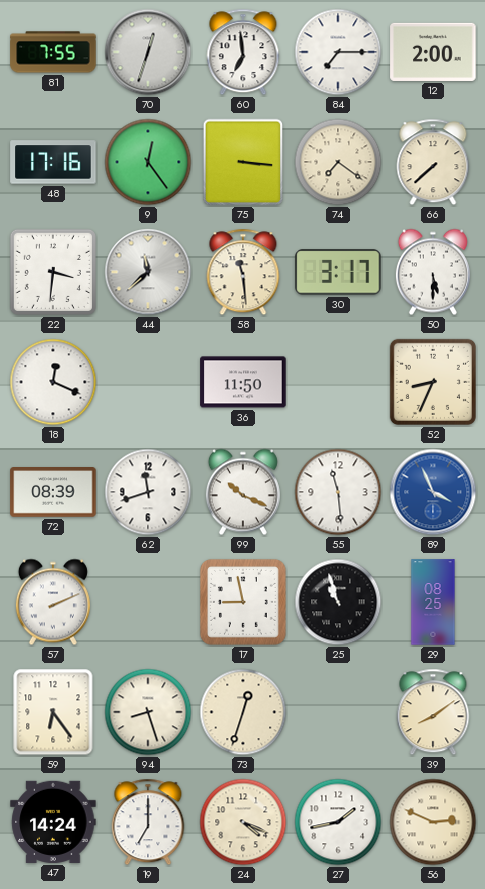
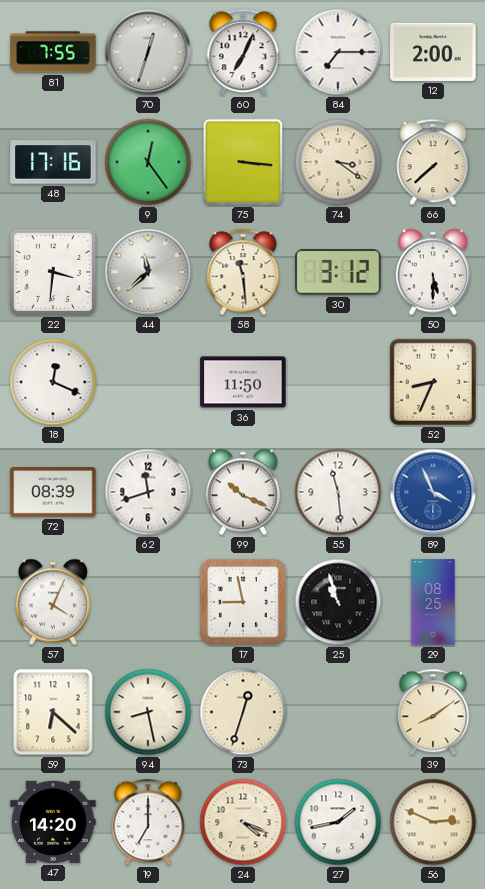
60: 6:59 -> 7:04 (243, 52)
74: 7:21 -> 3:21 (338, 162)
30: 3:17 -> 3:12 (338, 272)
57: 2:11 -> 4:04 (53, 602)
59: 6:24 -> 6:22 (53, 712)
94: 8:27 -> 8:28 (148, 712)
47: 14:24 -> 14:20 (53, 822)
